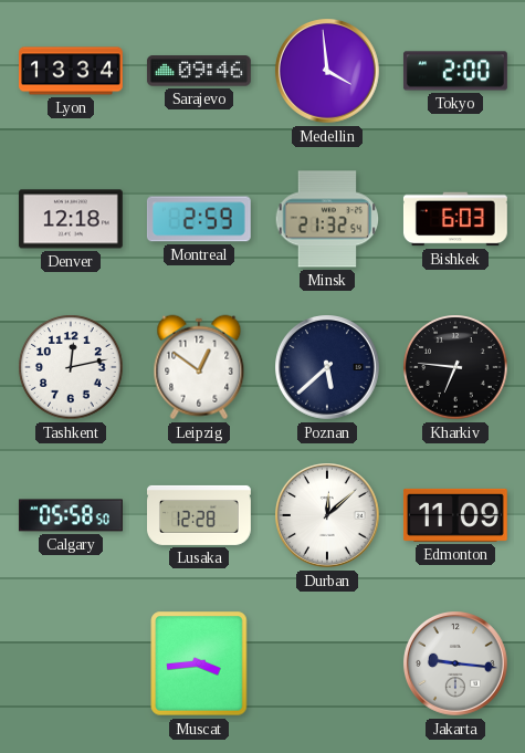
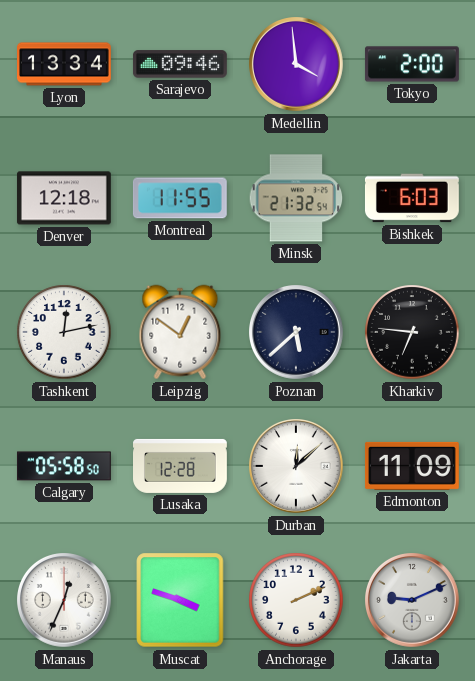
Montreal: 2:59 -> 11:55 (180, 198)
Manaus: none -> 12:34 (65, 601)
Muscat: 3:44 -> 3:48 (180, 600)
Anchorage: none -> 2:11 (296, 600)
Jakarta: 9:16 -> 9:11 (413, 601)
